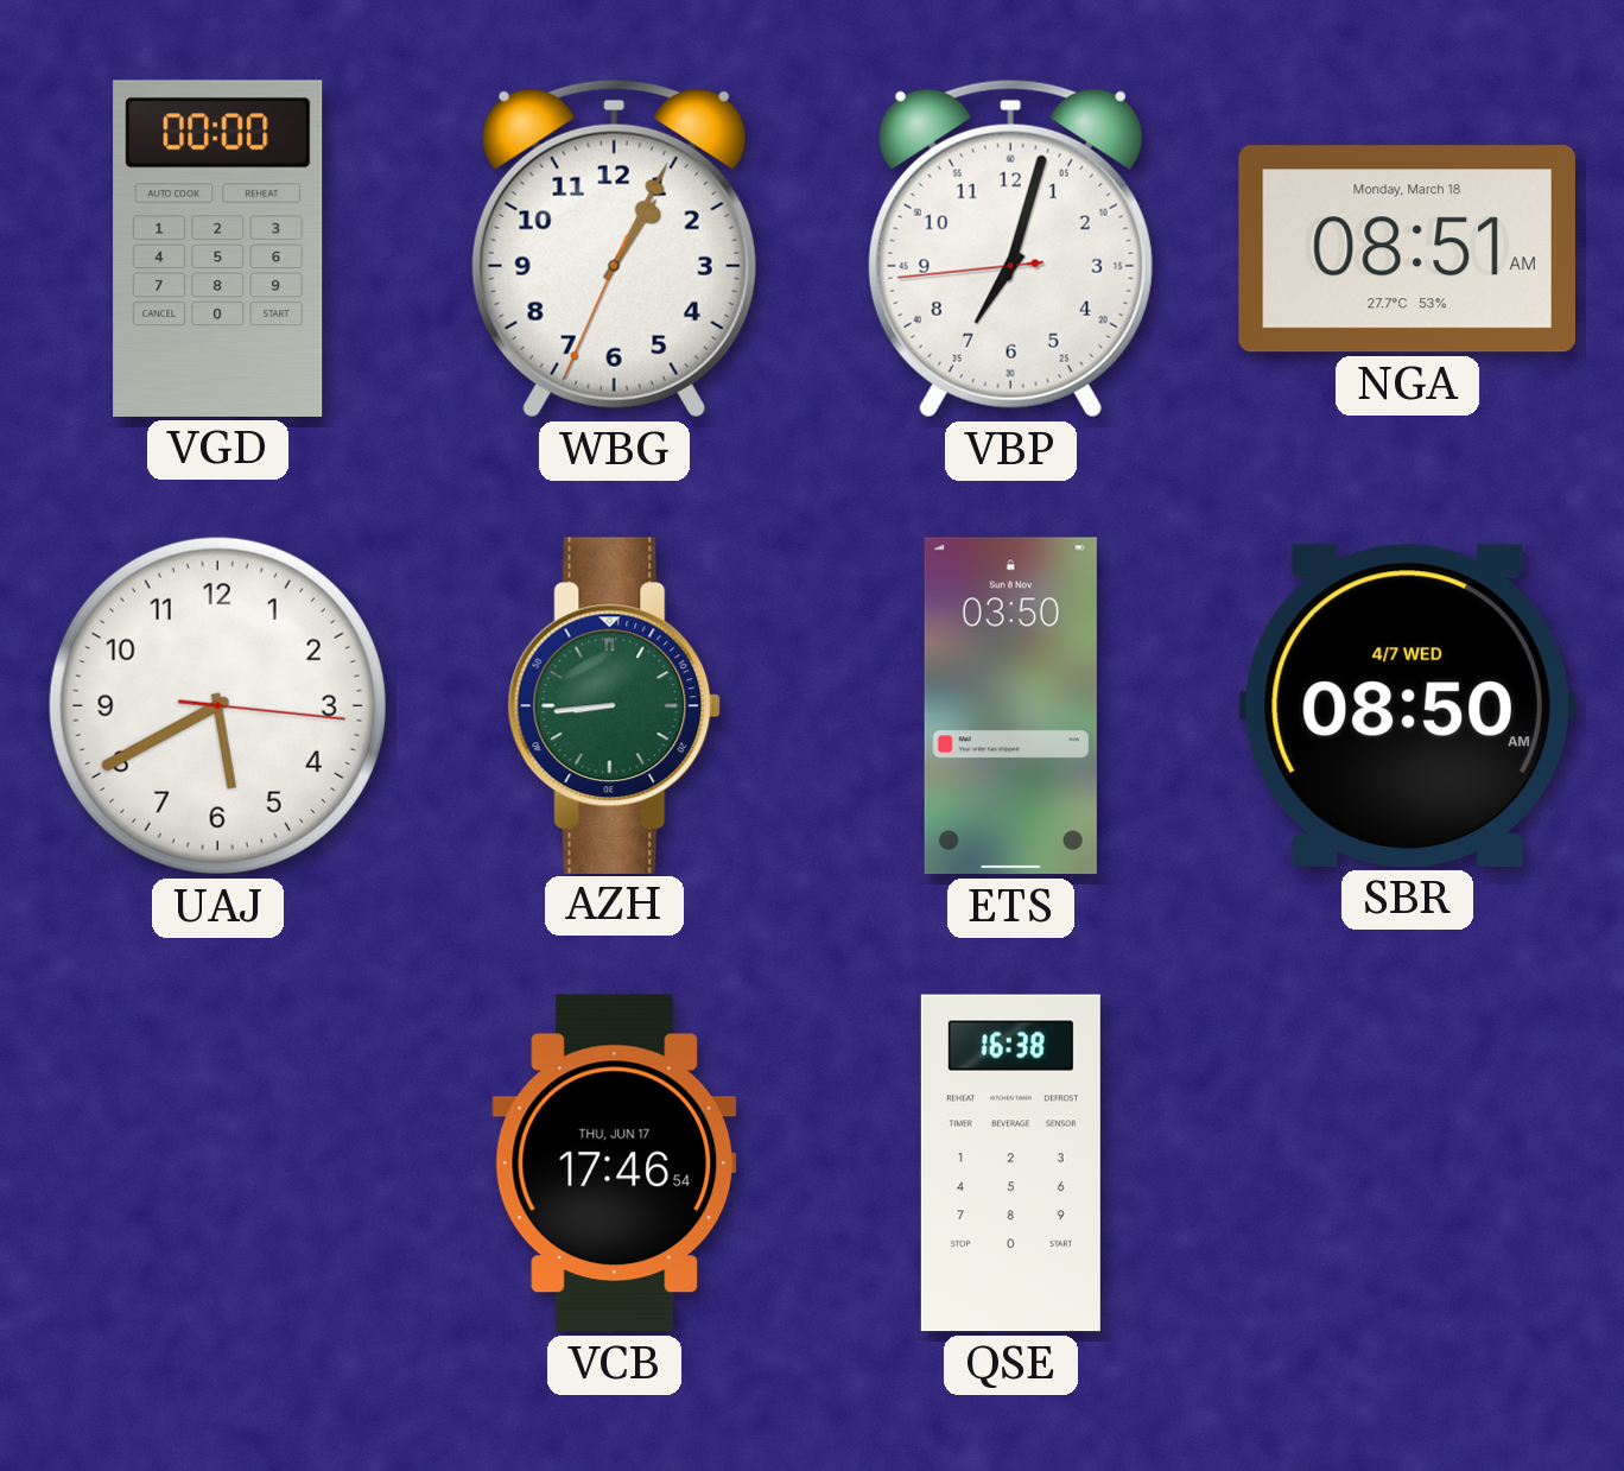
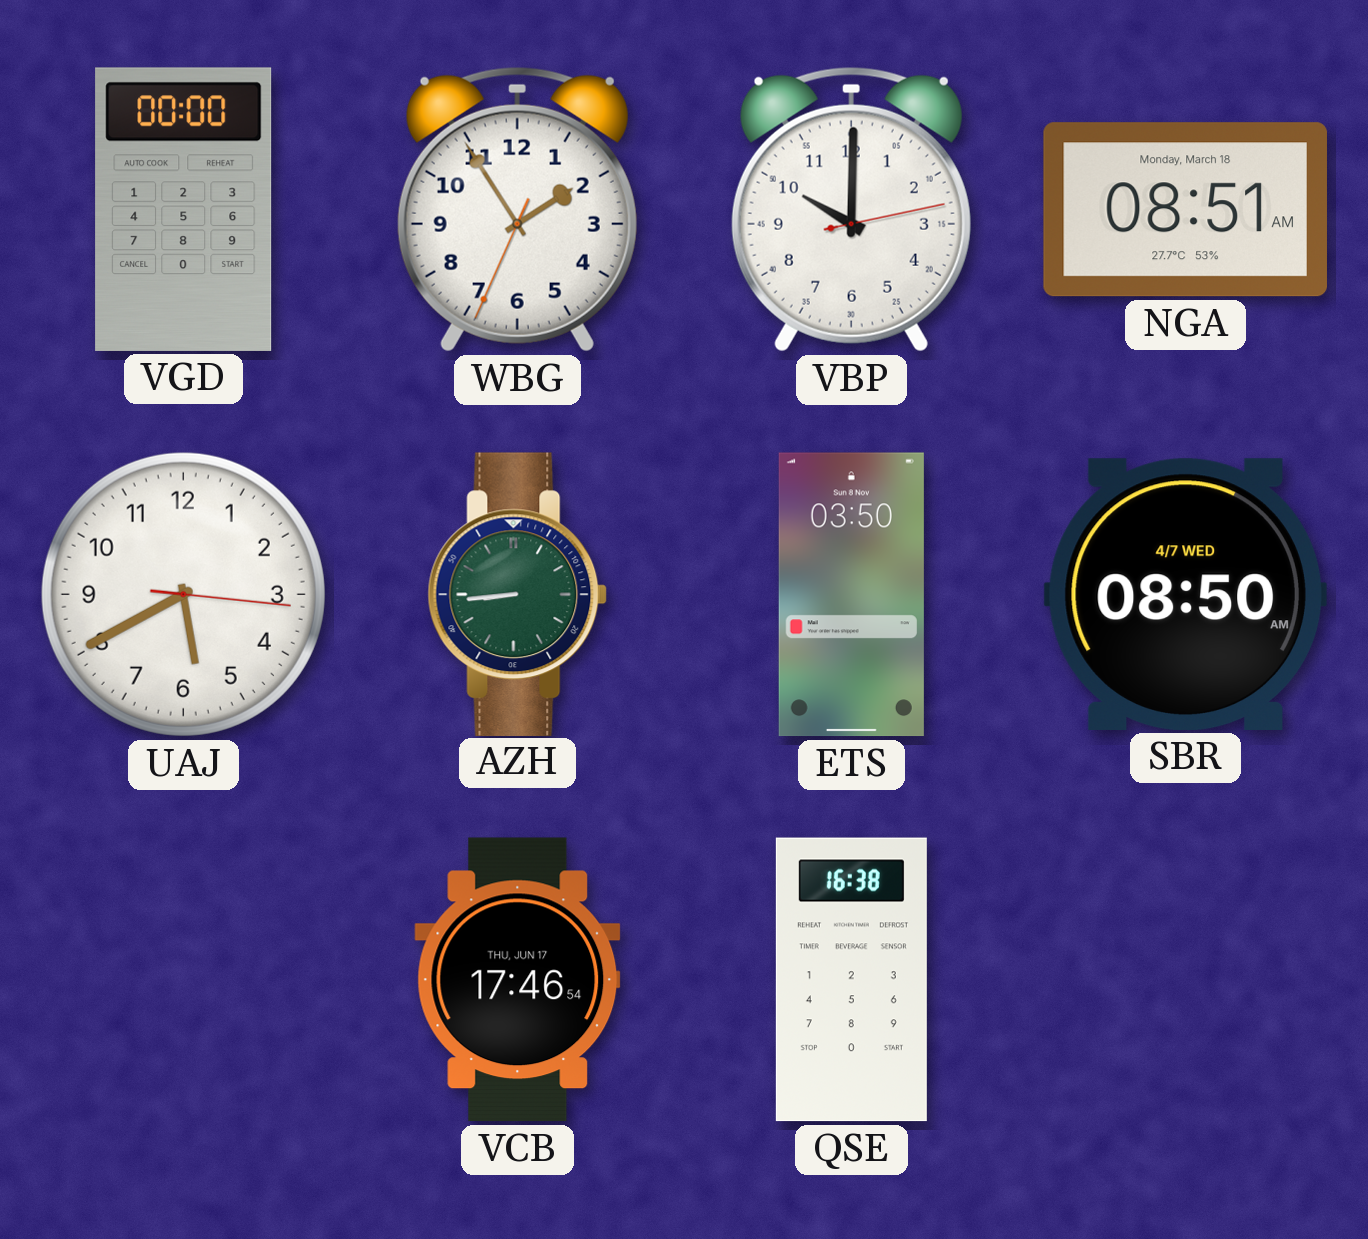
WBG: 1:04 -> 1:54 (517, 209)
VBP: 7:02 -> 10:00 (851, 209)
